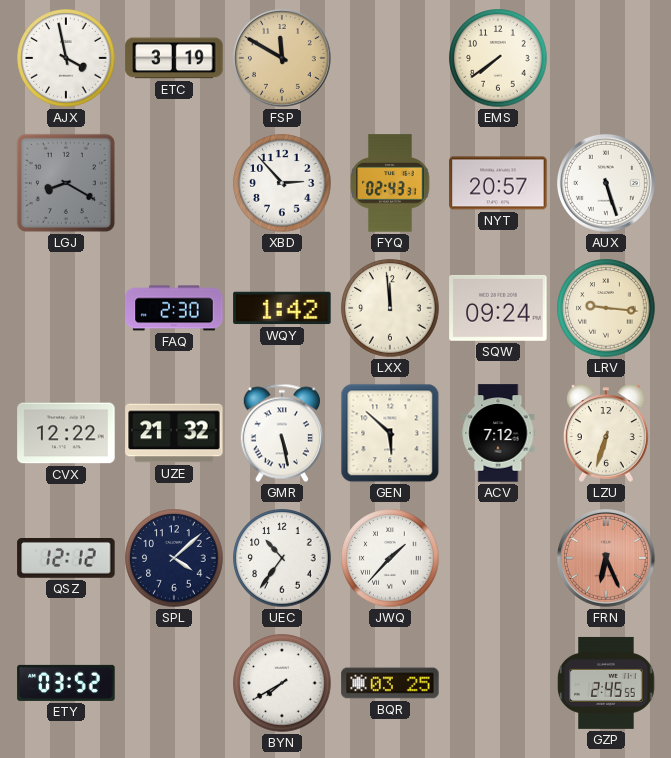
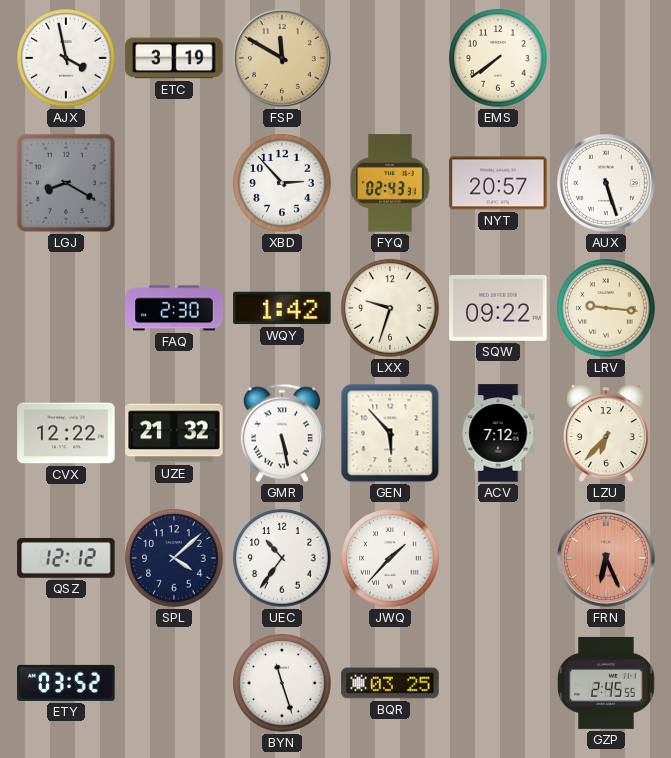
LXX: 11:59 -> 9:33 (390, 308)
SQW: 09:24 -> 09:22 (498, 308)
GEN: 5:52 -> 5:53 (390, 433)
LZU: 6:33 -> 6:37 (606, 433)
BYN: 7:40 -> 11:27 (282, 683)
